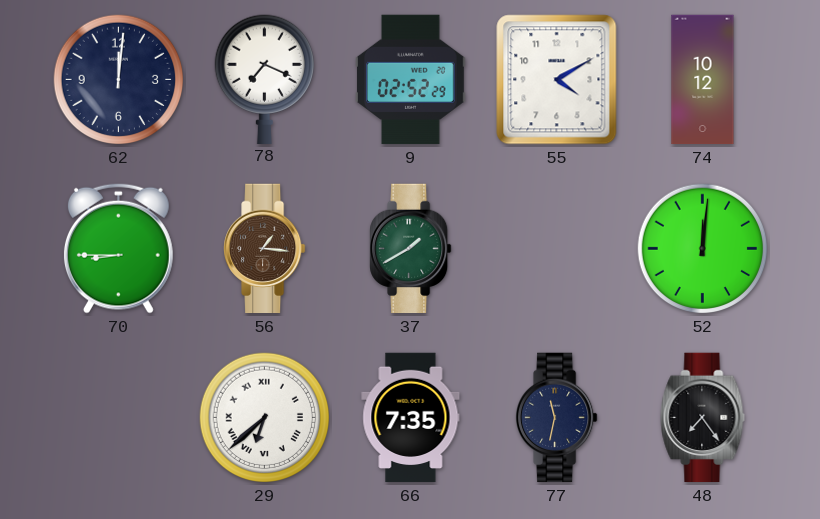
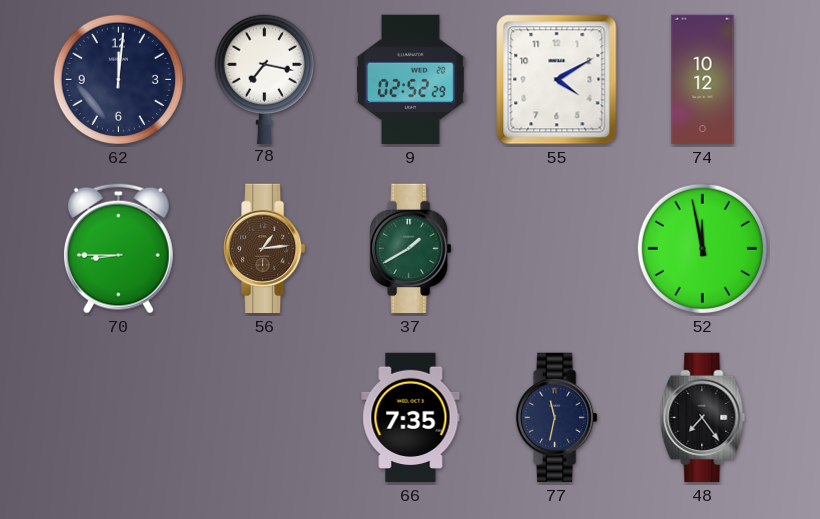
78: 7:19 -> 7:17 (264, 79)
56: 1:16 -> 1:14 (265, 249)
52: 12:01 -> 11:58 (703, 249)
29: 6:38 -> none (265, 418)
